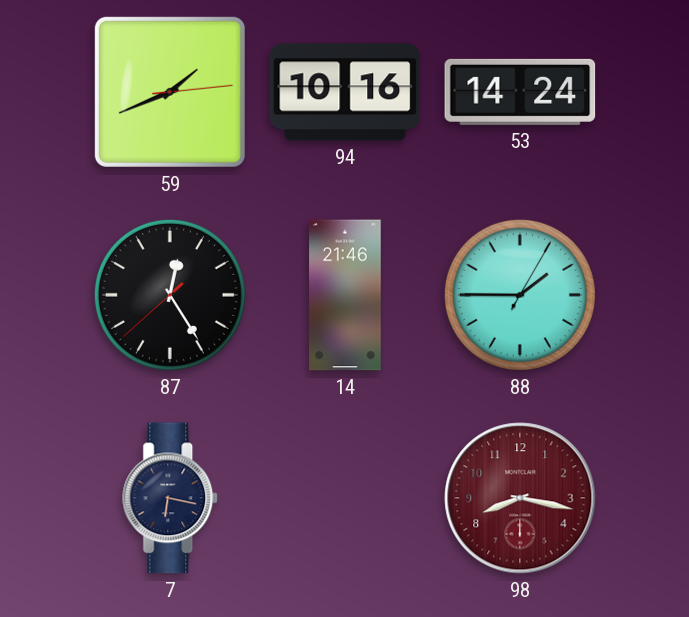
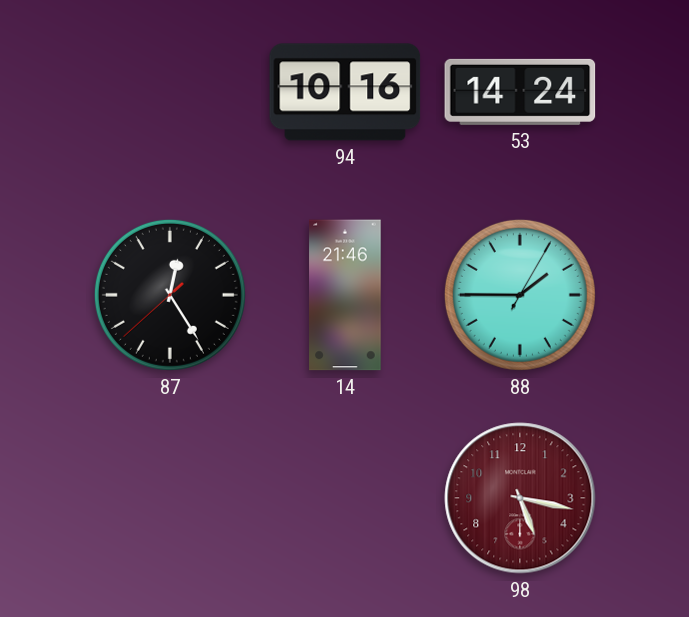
59: 1:41 -> none (170, 92)
7: 6:17 -> none (171, 498)
98: 8:17 -> 5:17 (520, 498)
